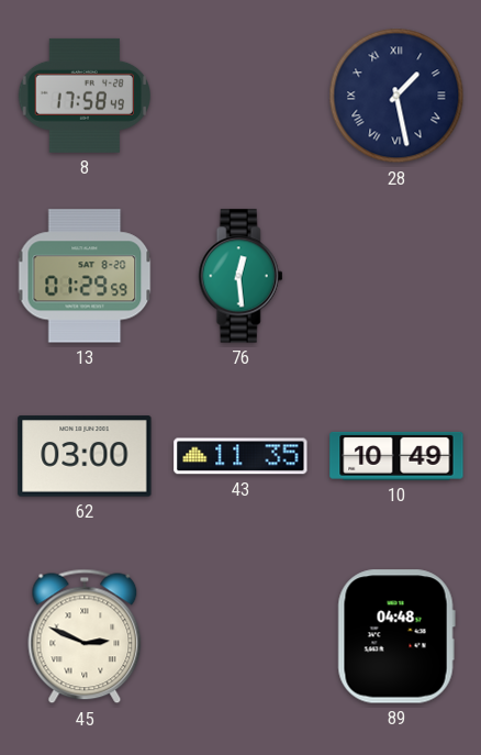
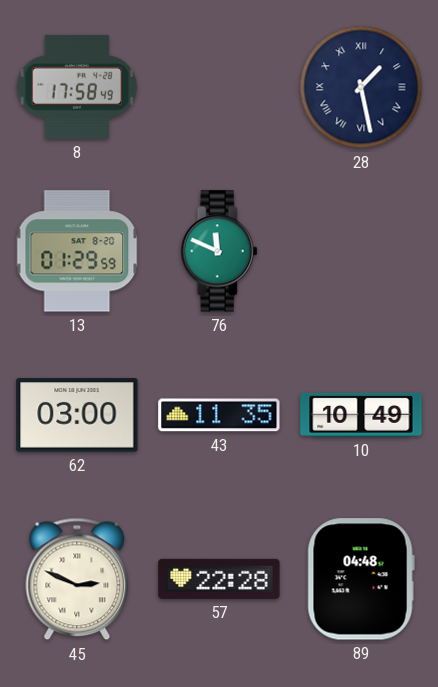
76: 12:29 -> 11:49 (219, 251)
57: none -> 22:28 (219, 579)
